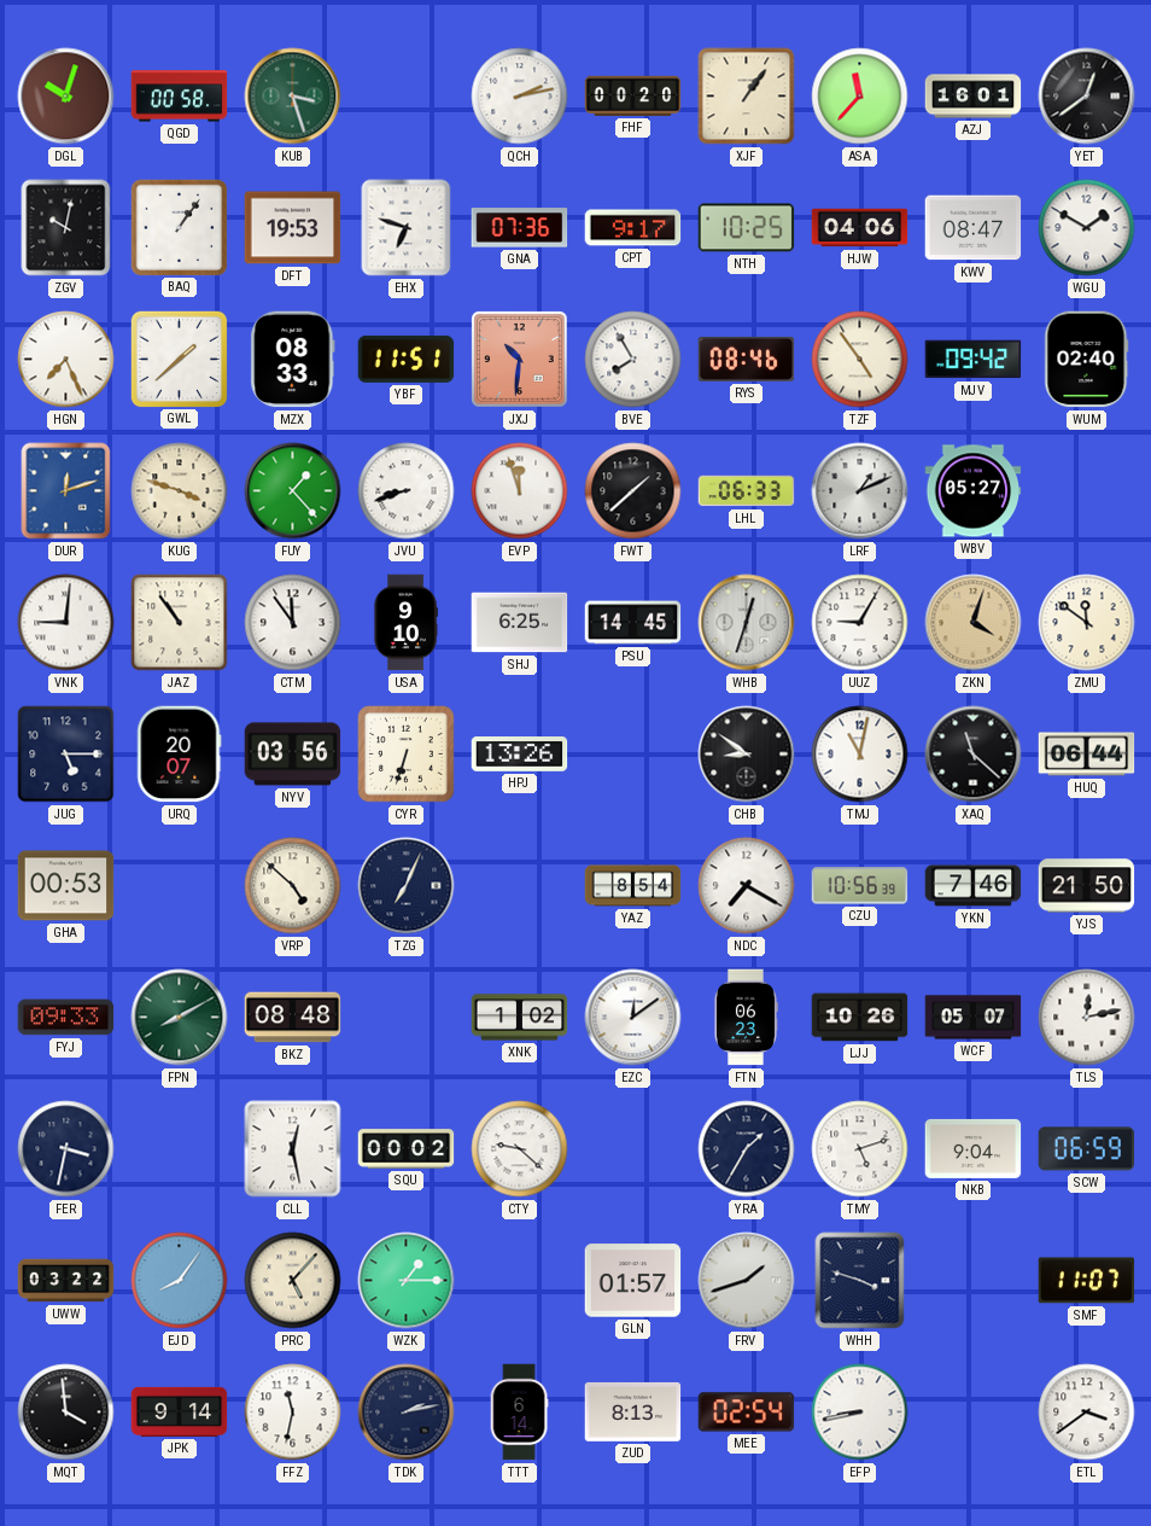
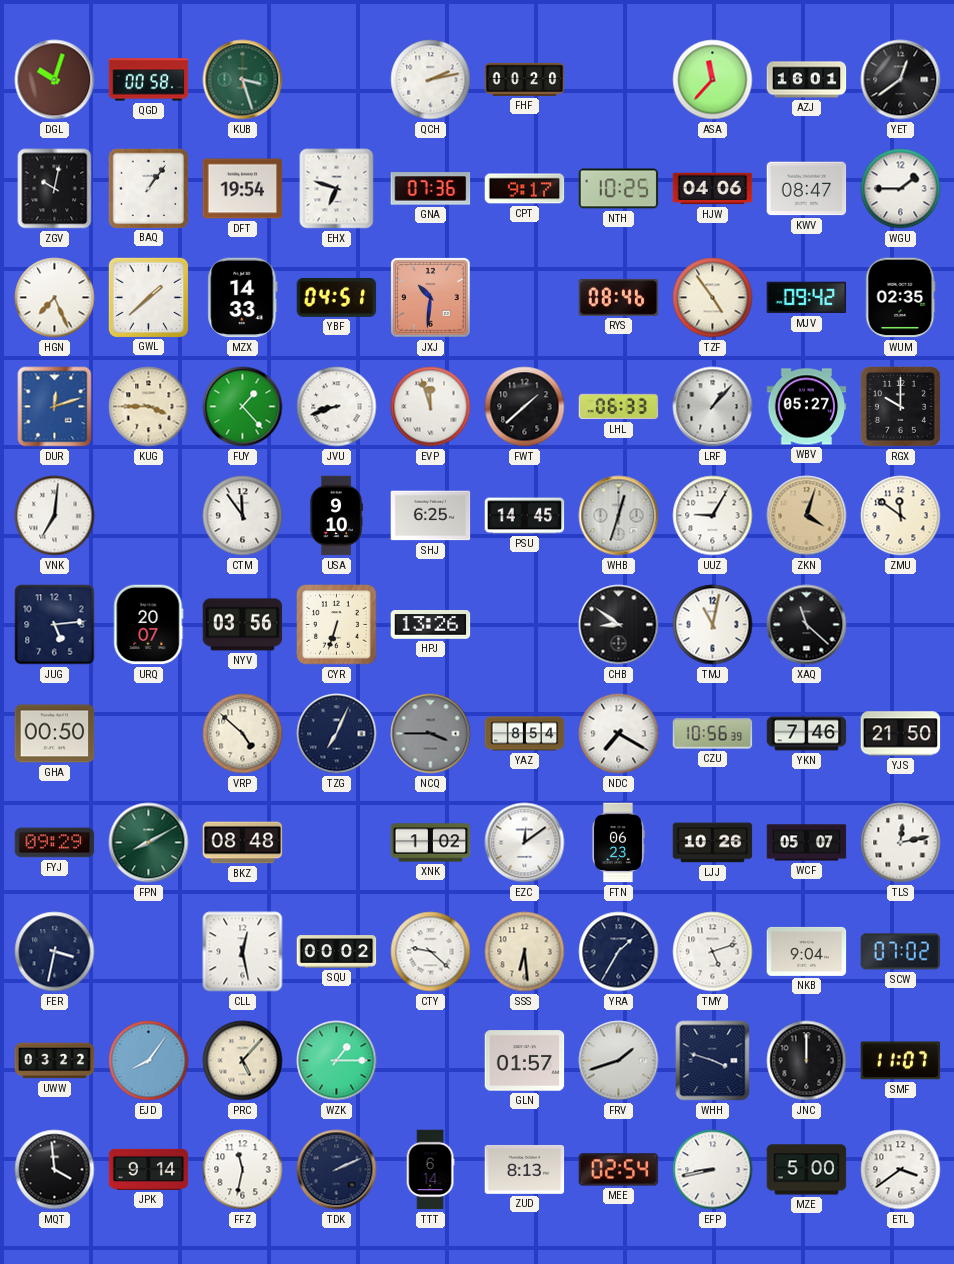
XJF: 1:06 -> none (747, 97)
DFT: 19:53 -> 19:54 (243, 189)
WGU: 1:50 -> 1:45 (901, 189)
MZX: 08:33 -> 14:33 (243, 298)
YBF: 11:51 -> 04:51 (337, 297)
BVE: 7:55 -> none (633, 360)
WUM: 02:40 -> 02:35 (901, 298)
KUG: 3:48 -> 3:45 (149, 407)
LRF: 1:11 -> 1:07 (713, 407)
RGX: none -> 10:00 (901, 407)
VNK: 9:01 -> 7:01 (55, 516)
JAZ: 10:54 -> none (180, 623)
JUG: 5:15 -> 5:14 (55, 625)
HUQ: 06:44 -> none (1087, 755)
GHA: 00:53 -> 00:50 (55, 734)
NCQ: none -> 3:45 (431, 734)
FYJ: 09:33 -> 09:29 (55, 843)
SSS: none -> 6:29 (525, 952)
SCW: 06:59 -> 07:02 (901, 952)
JNC: none -> 12:00 (807, 1061)
TDK: 2:13 -> 2:11 (337, 1170)
MZE: none -> 5:00 (807, 1170)
